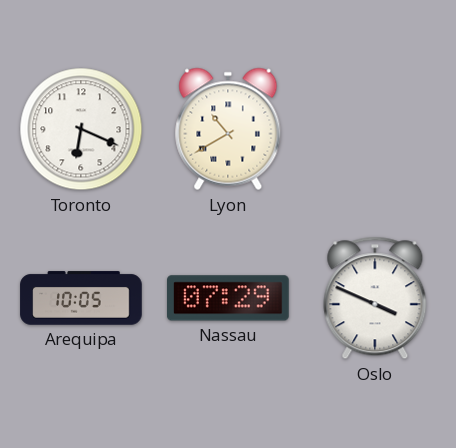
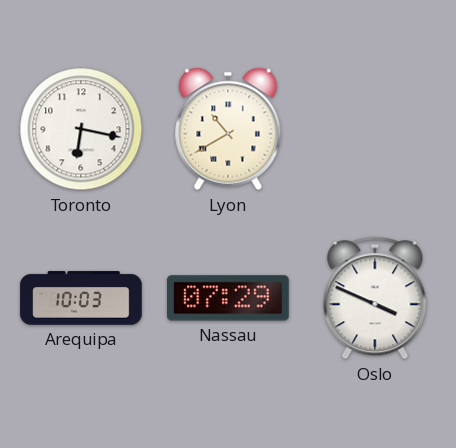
Toronto: 6:19 -> 6:17 (81, 129)
Arequipa: 10:05 -> 10:03 (81, 298)
